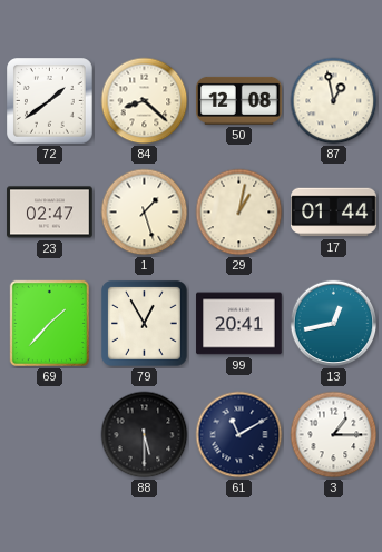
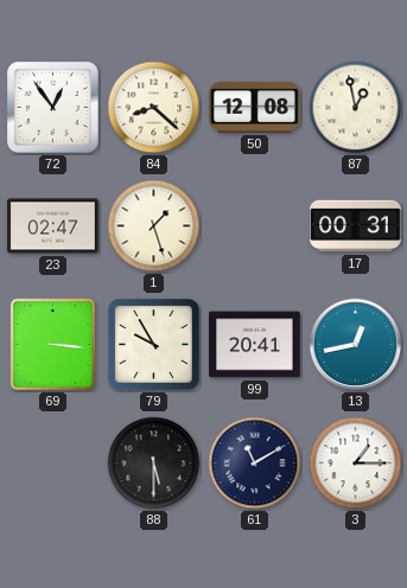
72: 1:39 -> 12:54 (53, 108)
29: 1:02 -> none (239, 213)
17: 01:44 -> 00:31 (356, 226)
69: 1:37 -> 3:16 (52, 345)
79: 12:55 -> 9:55 (154, 345)
